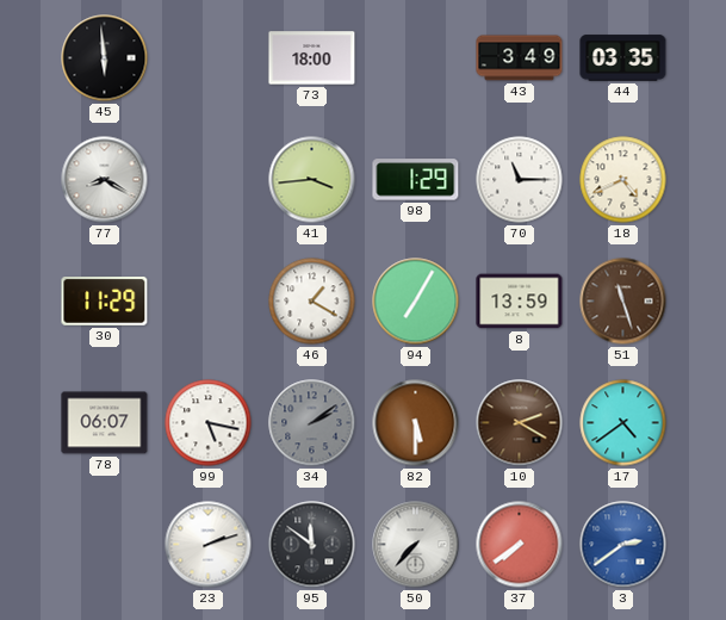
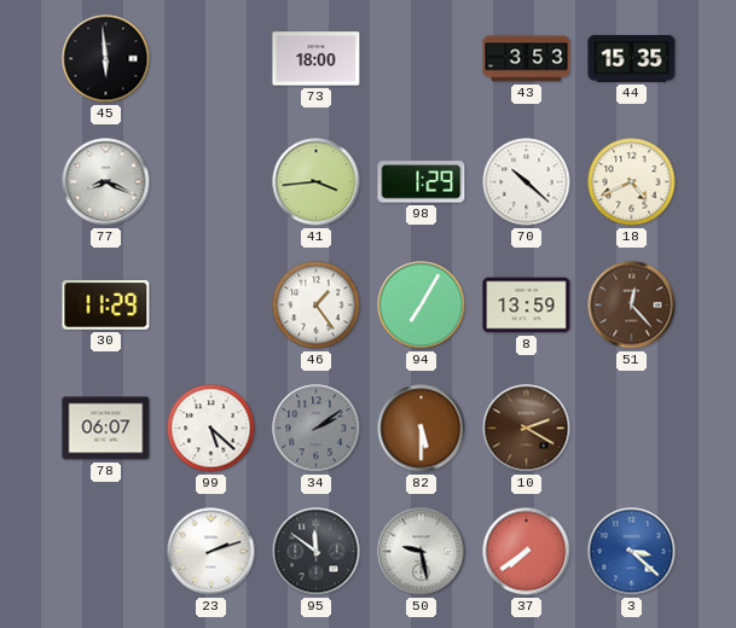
43: 3:49 -> 3:53 (527, 59)
44: 03:35 -> 15:35 (632, 59)
77: 8:20 -> 8:19 (106, 182)
70: 11:15 -> 10:22 (527, 182)
46: 1:20 -> 1:24 (317, 306)
51: 11:27 -> 12:23 (632, 306)
99: 5:17 -> 5:22 (211, 429)
17: 4:39 -> none (623, 423)
50: 7:37 -> 9:28 (422, 552)
3: 2:39 -> 3:22 (632, 552)
